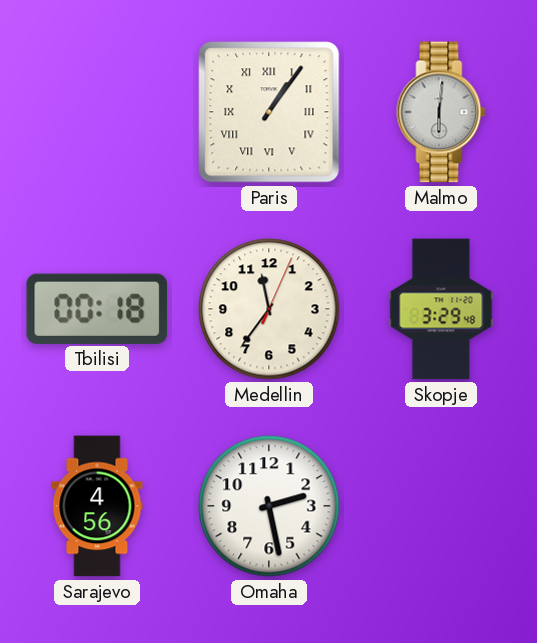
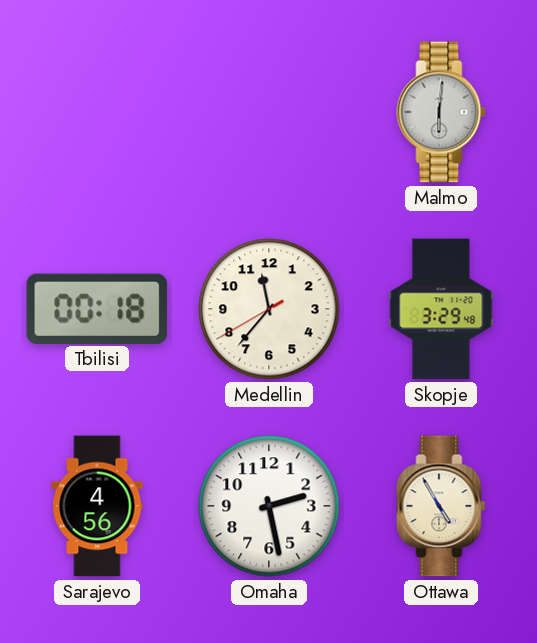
Paris: 1:06 -> none (269, 112)
Medellin: 11:36:04 -> 11:36:40 (269, 309)
Ottawa: none -> 4:55 (441, 506)
